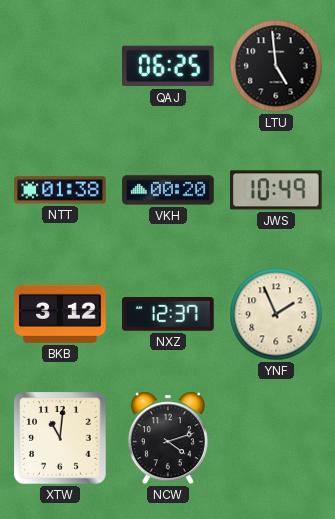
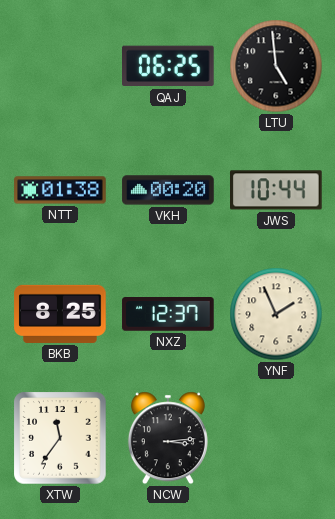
JWS: 10:49 -> 10:44 (277, 190)
BKB: 3:12 -> 8:25 (60, 314)
XTW: 11:01 -> 11:36 (60, 438)
NCW: 4:12 -> 3:14 (168, 438)
